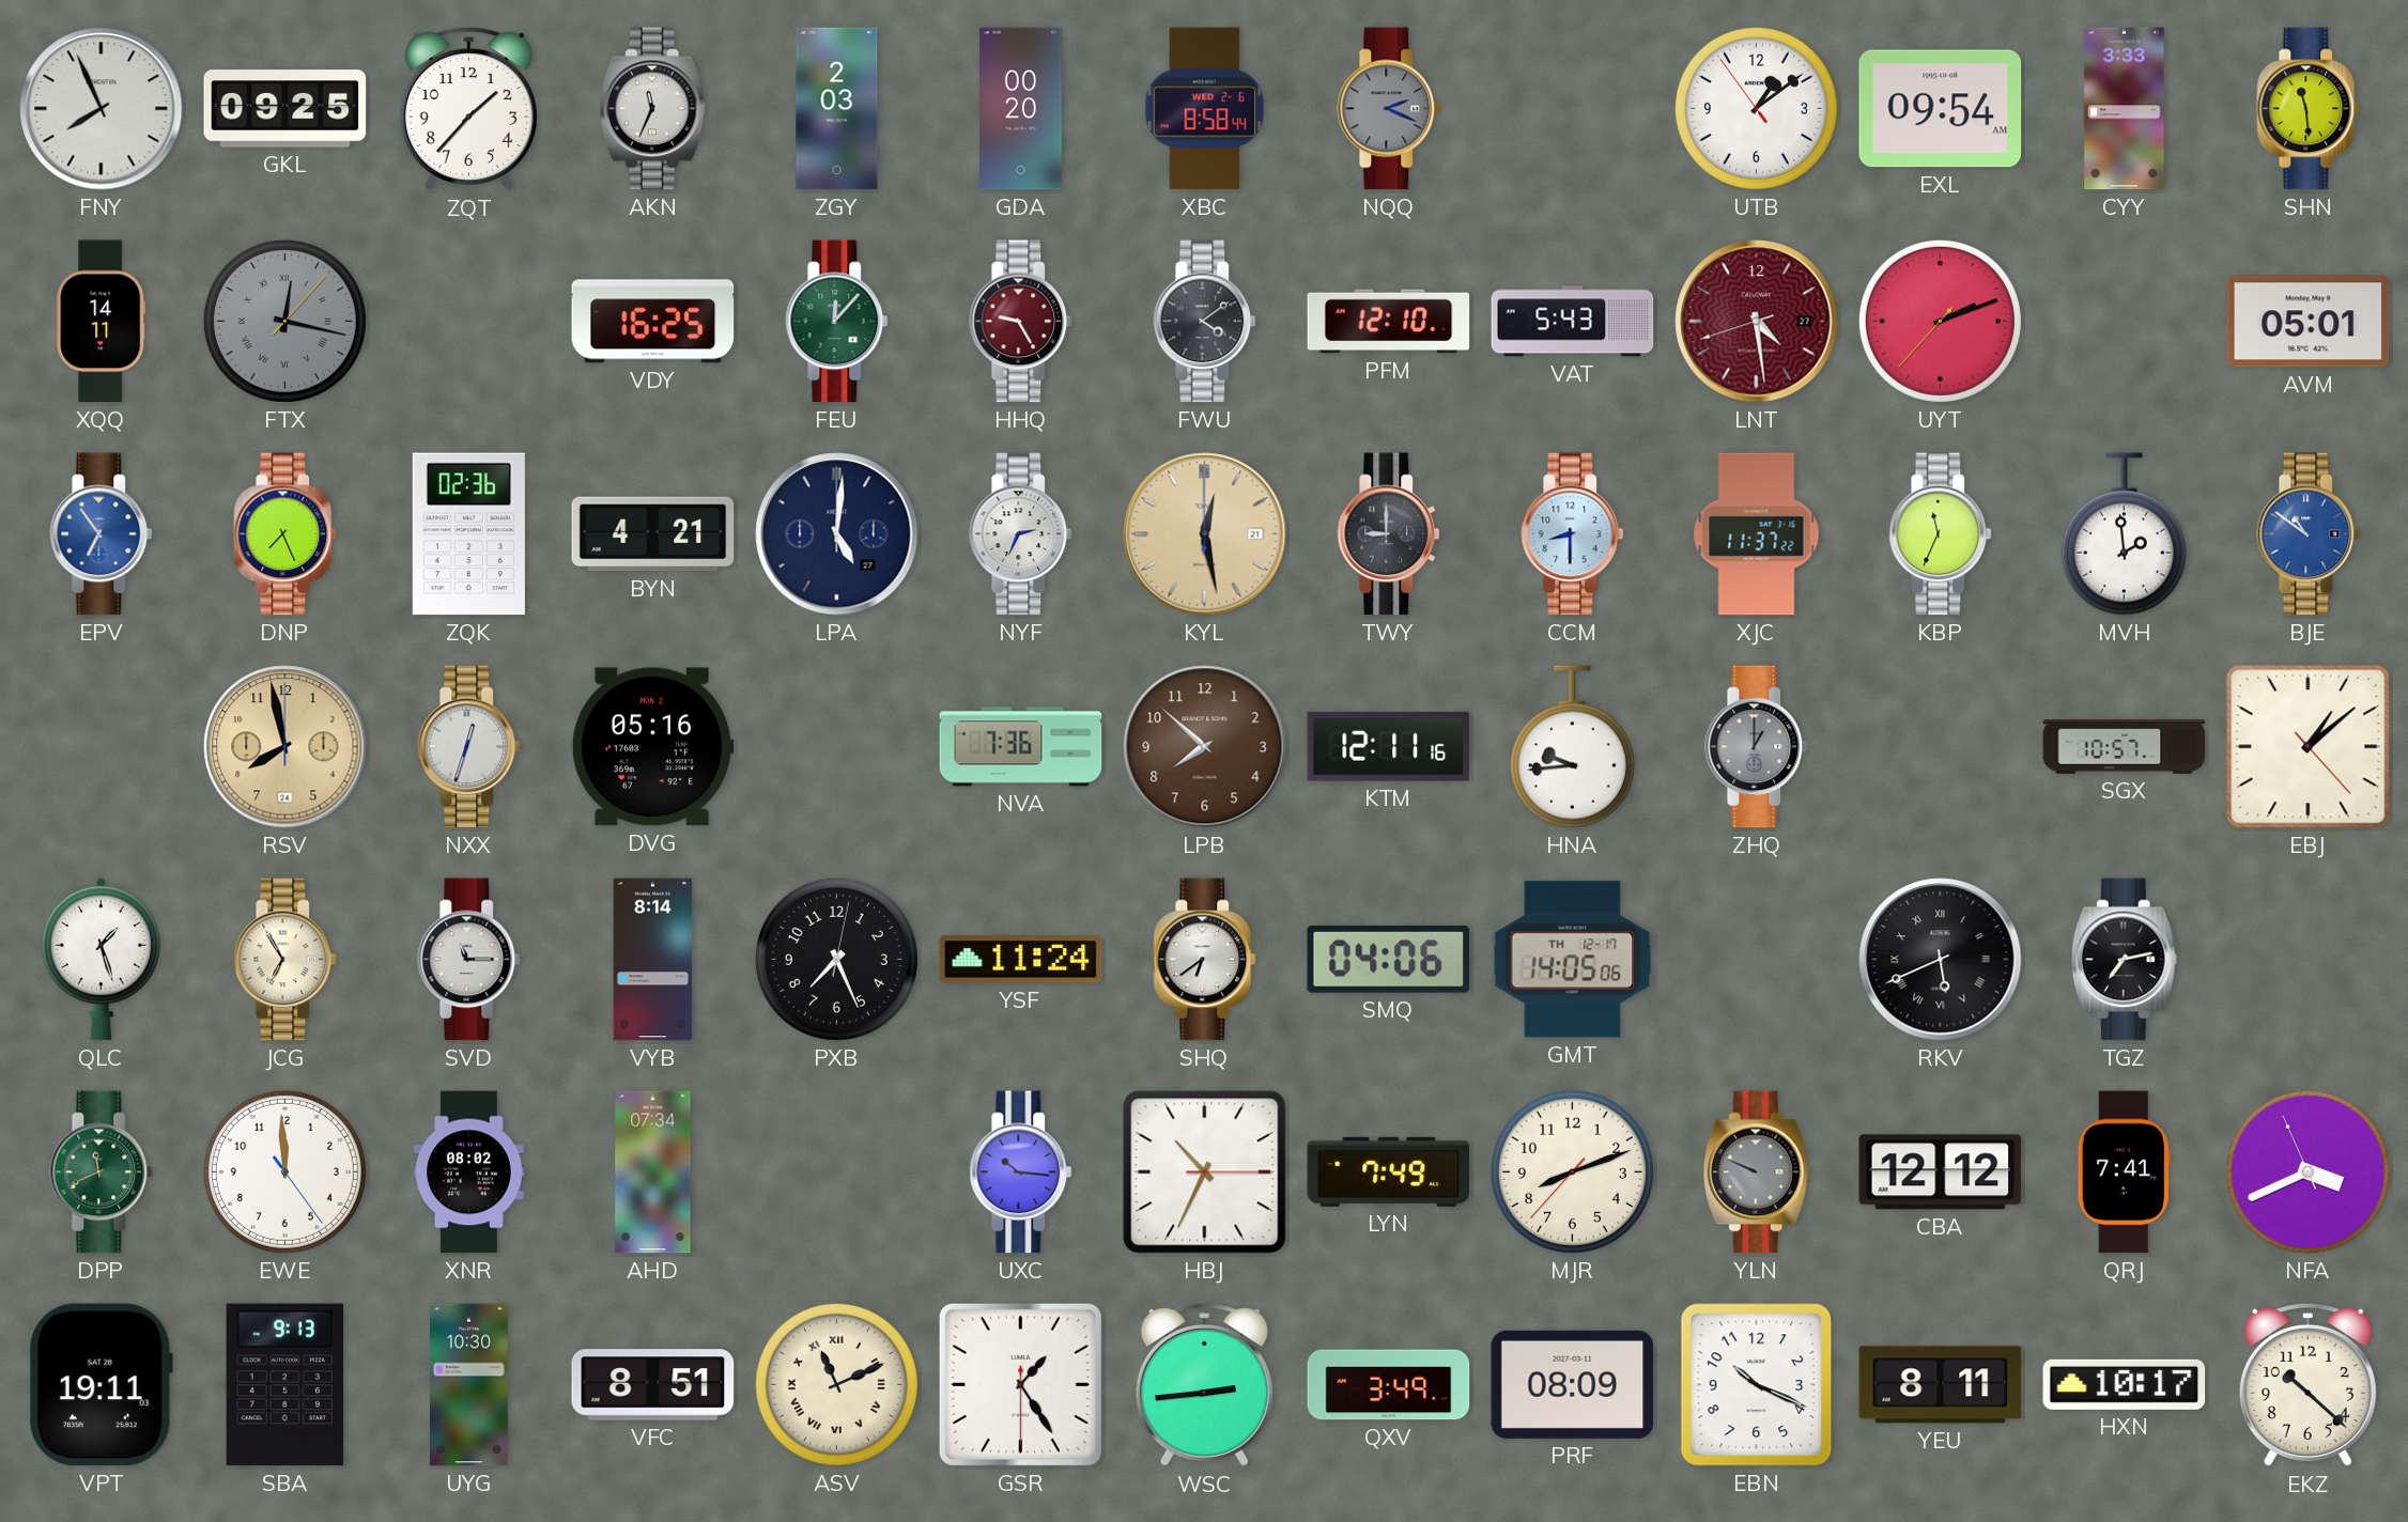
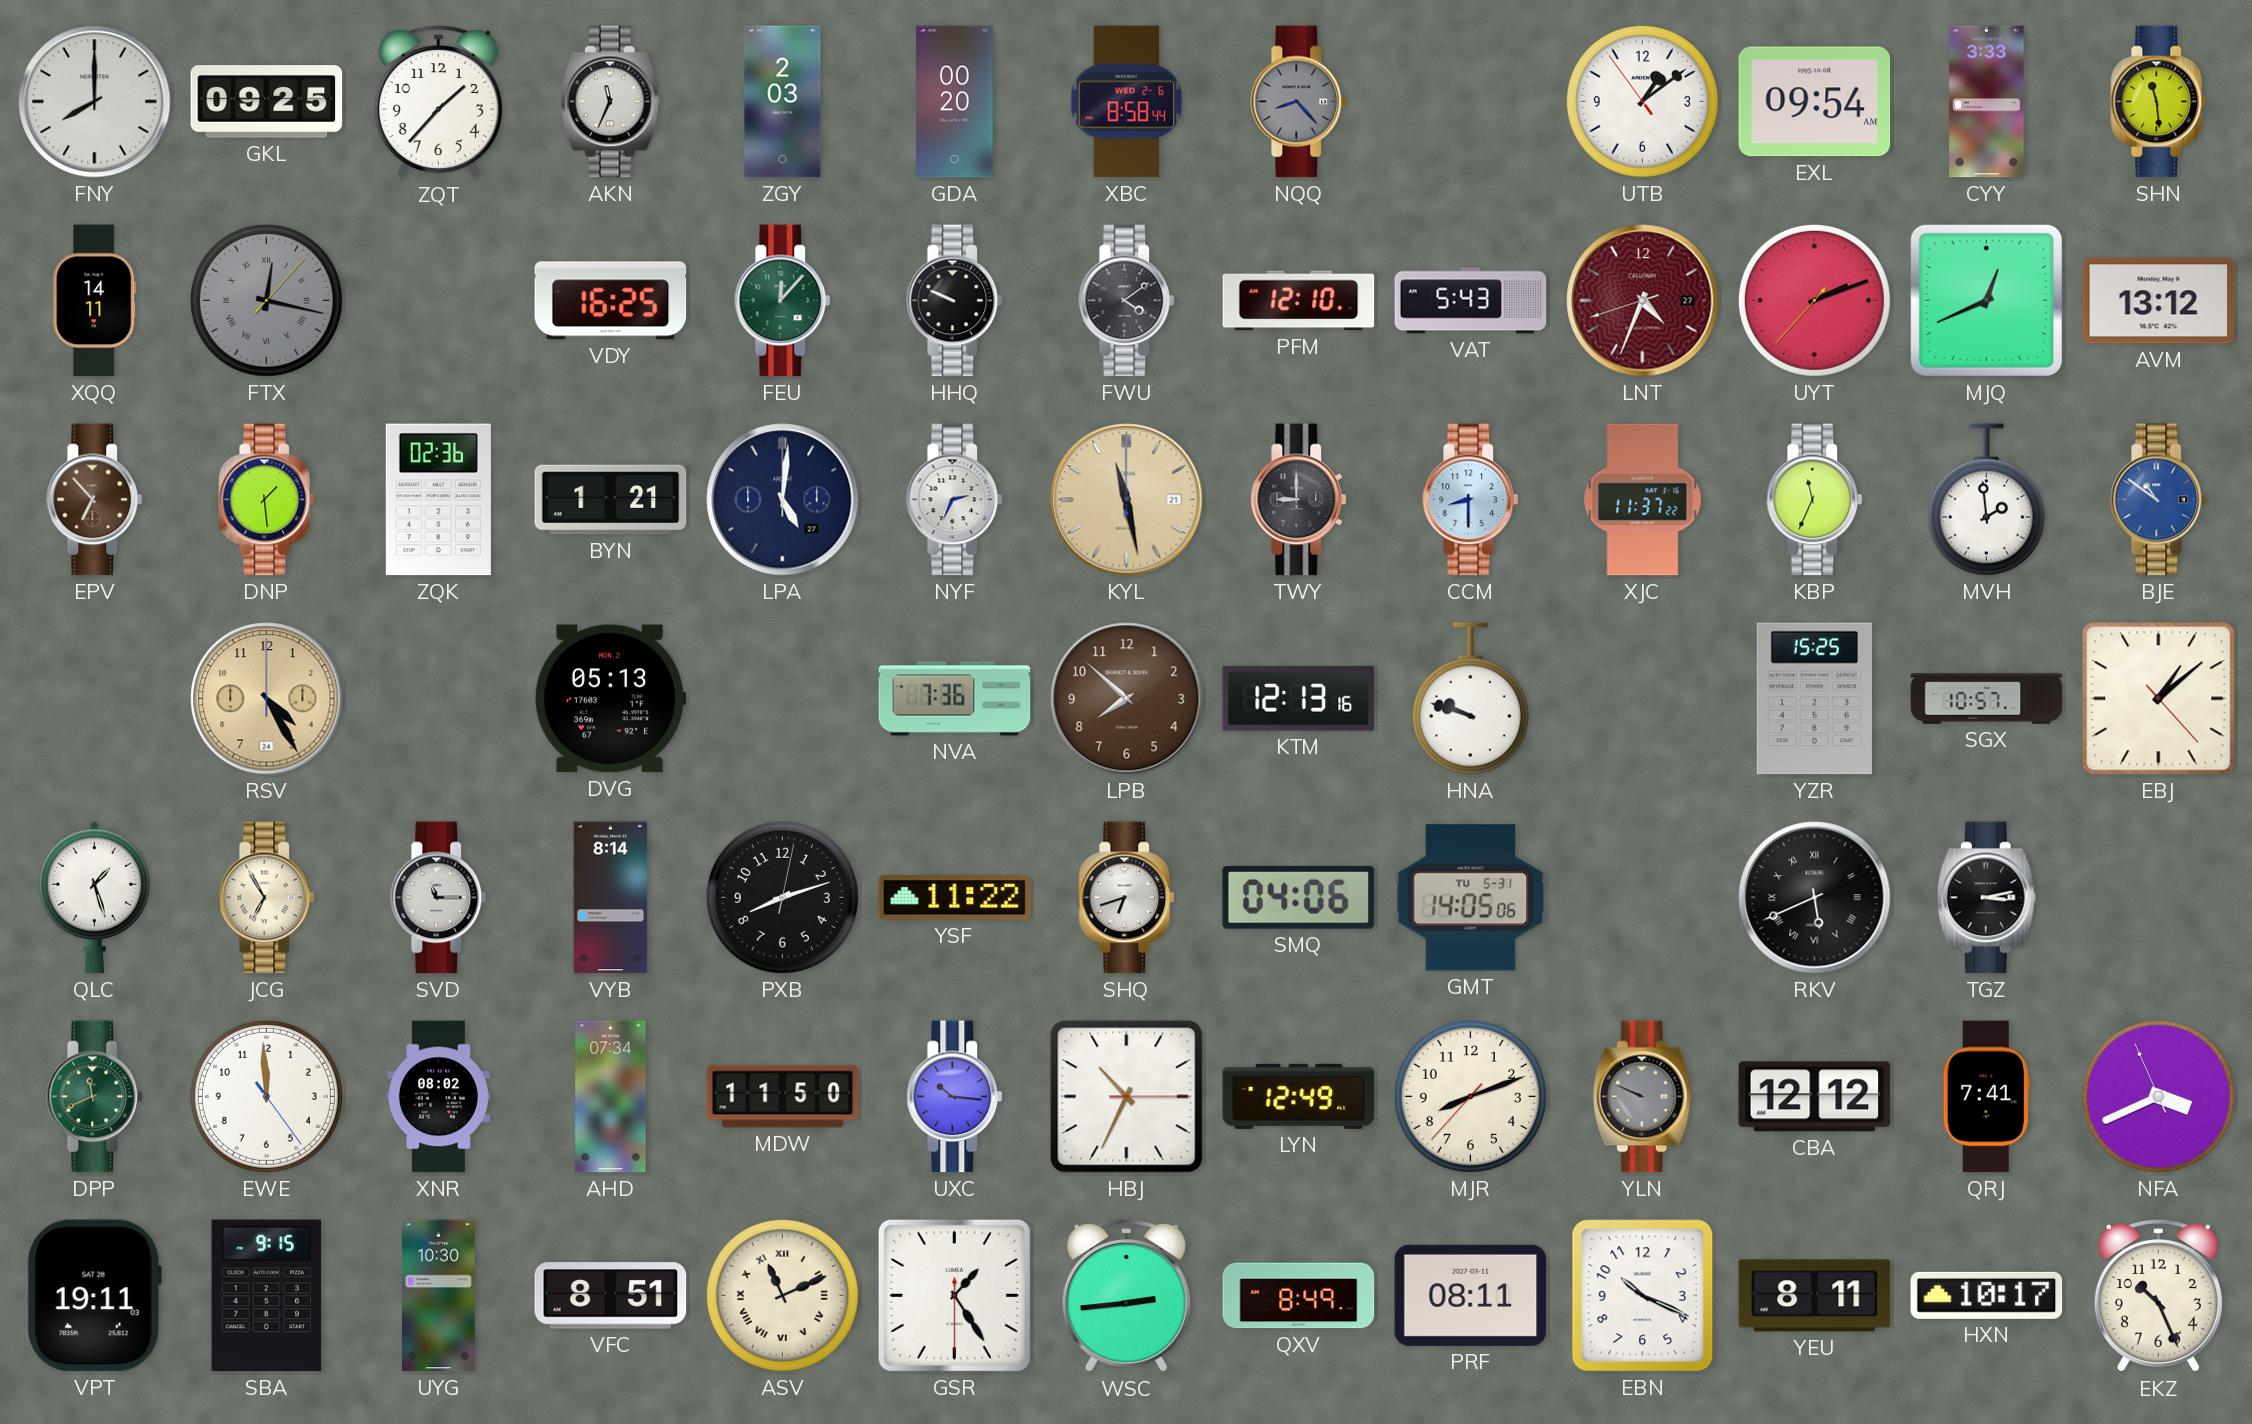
FNY: 7:56 -> 8:00 (95, 102)
NQQ: 2:19 -> 8:23 (1299, 102)
HHQ: 9:25 -> 9:49 (955, 301)
HHQ dial: burgundy -> black (955, 301)
LNT: 4:28 -> 4:33 (1643, 301)
MJQ: none -> 12:41 (1986, 300)
AVM: 05:01 -> 13:12 (2159, 301)
EPV: 6:54 -> 6:53 (95, 500)
EPV dial: blue -> brown (95, 500)
DNP: 7:26 -> 1:29 (267, 500)
BYN: 4:21 -> 1:21 (611, 500)
KYL: 12:28 -> 11:28 (1127, 500)
RSV: 7:58 -> 4:25 (267, 699)
NXX: 12:33 -> none (469, 747)
DVG: 05:16 -> 05:13 (610, 699)
KTM: 12:11 -> 12:13 (1299, 698)
HNA: 9:44 -> 9:48 (1470, 699)
ZHQ: 1:00 -> none (1757, 747)
YZR: none -> 15:25 (1814, 699)
PXB: 7:26 -> 8:12 (782, 897)
YSF: 11:24 -> 11:22 (955, 898)
SHQ: 6:39 -> 6:42 (1127, 898)
GMT date: TH 12-17 -> TU 5-31 (1471, 898)
TGZ: 7:13 -> 3:13 (1986, 898)
MDW: none -> 11:50 (783, 1097)
LYN: 7:49 -> 12:49 (1299, 1096)
SBA: 9:13 -> 9:15 (267, 1296)
QXV: 3:49 -> 8:49 (1299, 1296)
PRF: 08:09 -> 08:11 (1471, 1295)
EKZ: 10:22 -> 10:26 (2158, 1296)
